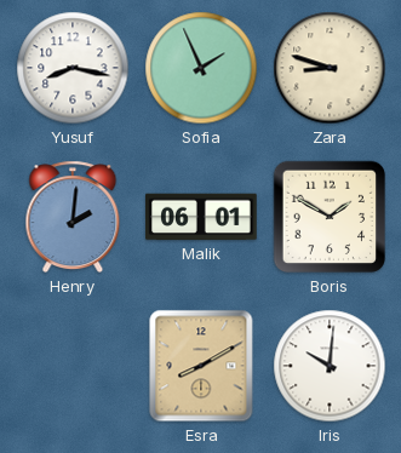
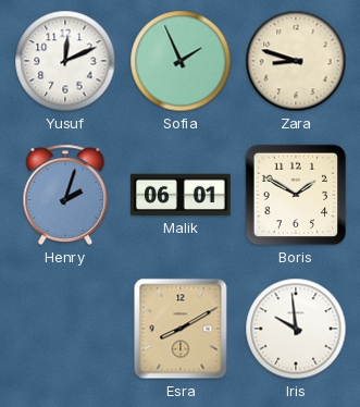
Yusuf: 8:17 -> 12:11 (65, 61)
Henry: 2:01 -> 2:03 (65, 195)
Iris: 10:01 -> 9:59 (296, 329)
